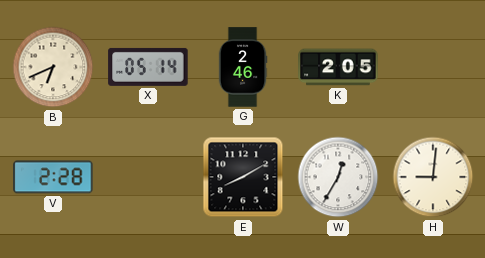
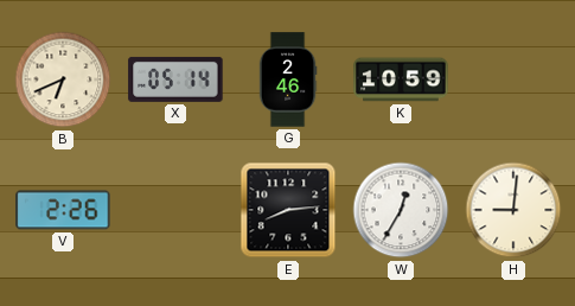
K: 2:05 -> 10:59 (401, 79)
V: 2:28 -> 2:26 (63, 210)
E: 8:10 -> 8:14 (288, 210)
